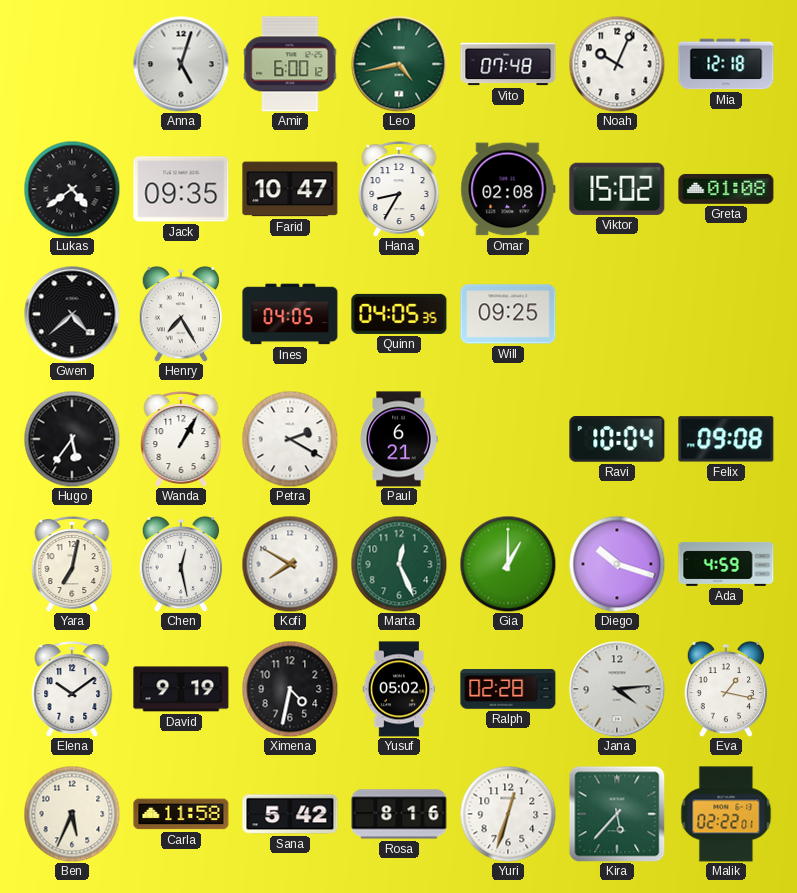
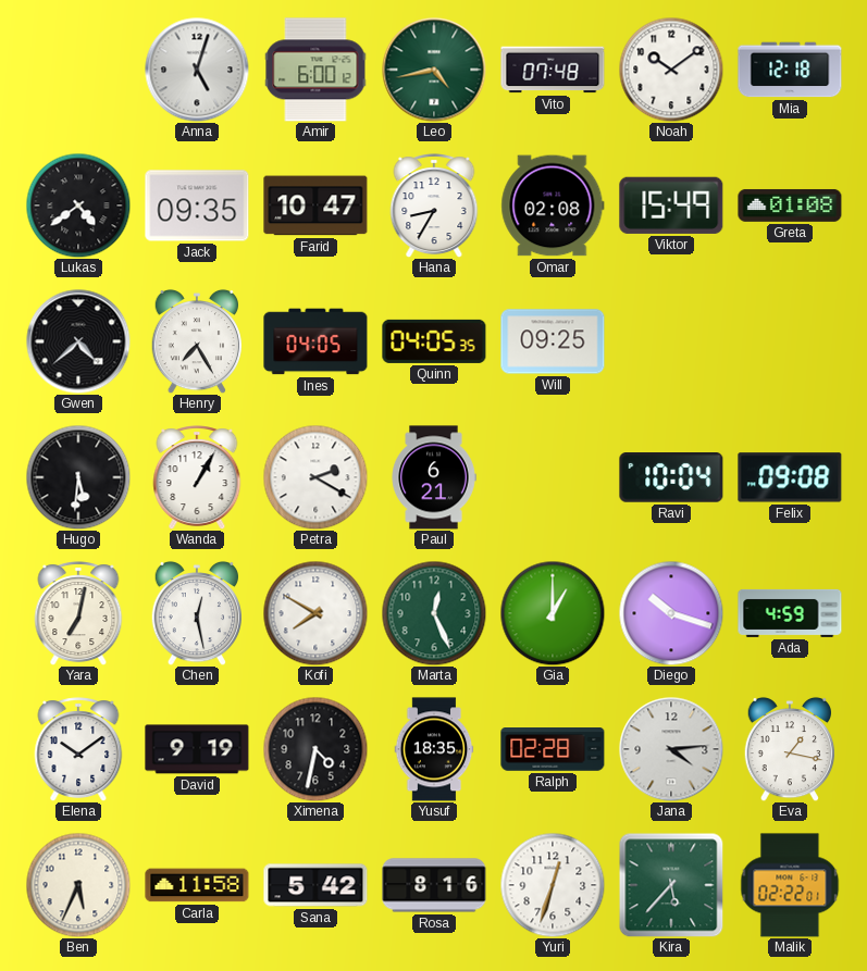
Noah: 10:04 -> 10:09 (671, 70)
Viktor: 15:02 -> 15:49 (671, 206)
Hugo: 5:36 -> 5:31 (78, 477)
Yusuf: 05:02 -> 18:35 (434, 749)
